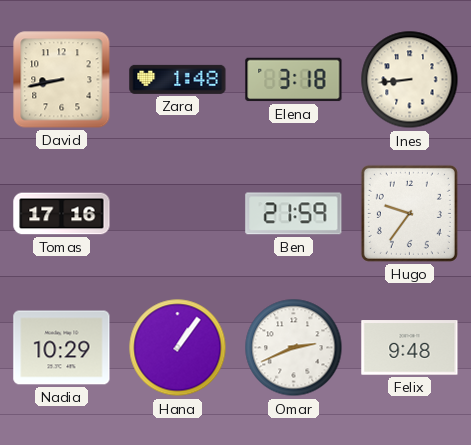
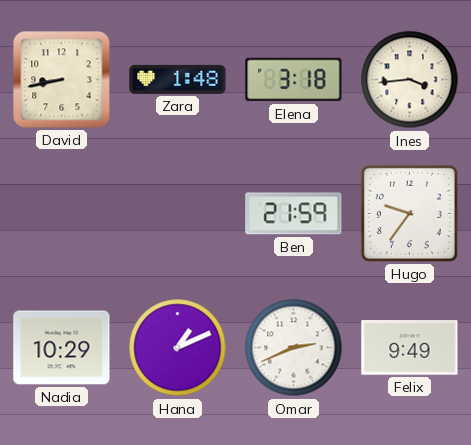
Ines: 8:44 -> 3:44 (410, 80)
Tomas: 17:16 -> none (62, 214)
Hana: 1:06 -> 1:11 (178, 348)
Felix: 9:48 -> 9:49 (410, 348)
